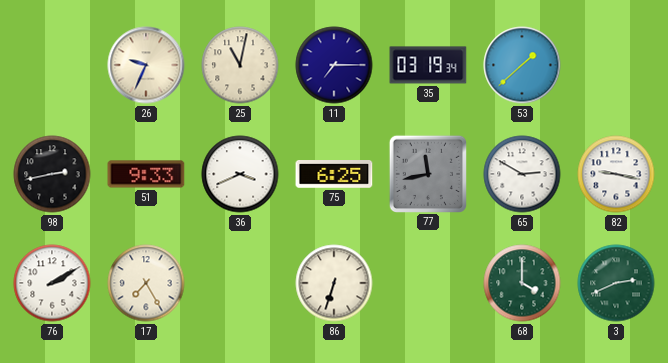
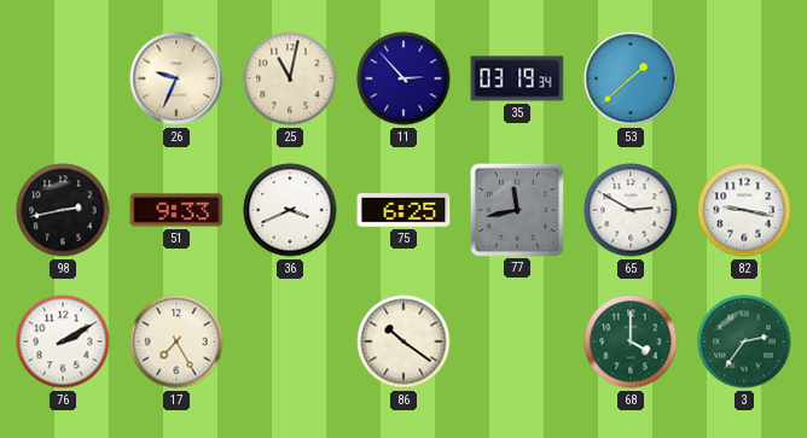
11: 7:15 -> 2:53 (403, 78)
86: 6:33 -> 10:21 (403, 341)
3: 2:41 -> 2:36 (744, 341)
